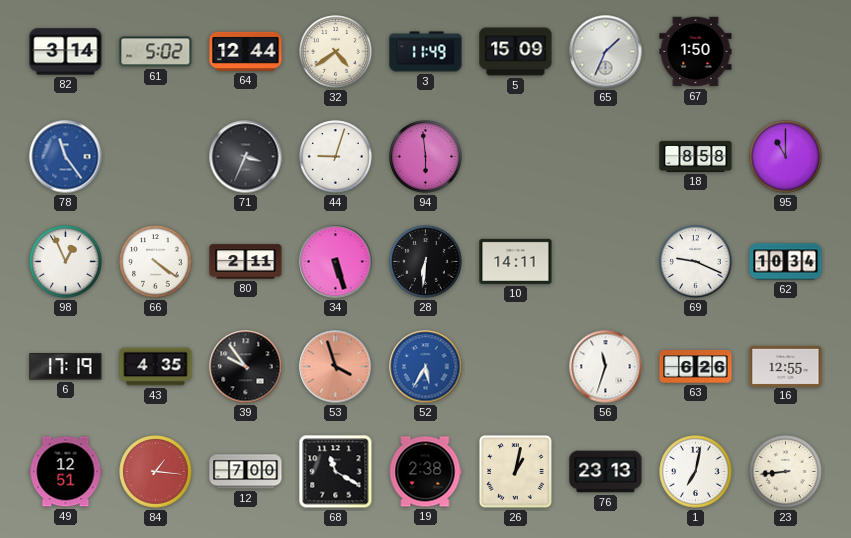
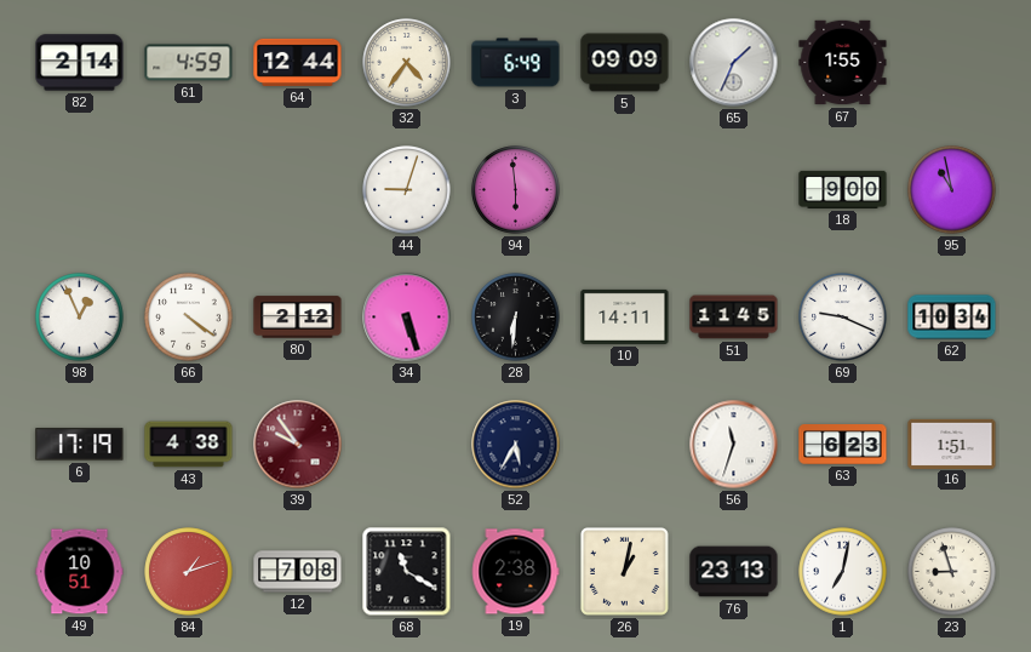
82: 3:14 -> 2:14 (80, 63)
61: 5:02 -> 4:59 (189, 63)
32: 4:39 -> 4:36 (407, 63)
3: 11:49 -> 6:49 (516, 63)
5: 15:09 -> 09:09 (625, 63)
67: 1:50 -> 1:55 (843, 63)
78: 11:24 -> none (66, 157)
71: 3:34 -> none (246, 157)
18: 8:58 -> 9:00 (843, 189)
95: 11:00 -> 10:58 (952, 190)
80: 2:11 -> 2:12 (298, 318)
51: none -> 11:45 (734, 318)
43: 4:35 -> 4:38 (189, 445)
39 dial: black -> burgundy (298, 445)
53: 3:57 -> none (336, 367)
52 dial: blue -> navy (516, 445)
63: 6:26 -> 6:23 (843, 445)
16: 12:55 -> 1:51 (952, 444)
49: 12:51 -> 10:51 (80, 572)
84: 1:16 -> 1:12 (189, 572)
12: 7:00 -> 7:08 (298, 572)
23: 8:44 -> 8:57 (952, 572)
